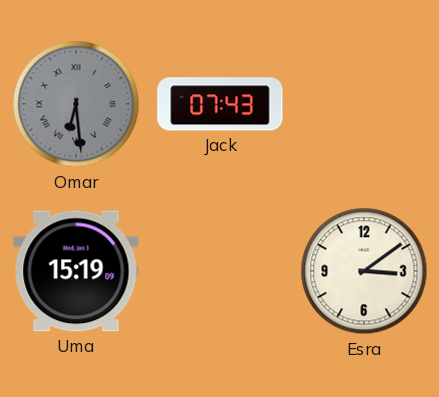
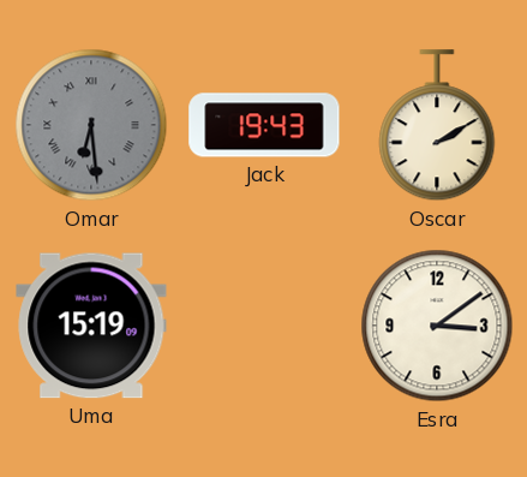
Jack: 07:43 -> 19:43 (264, 125)
Oscar: none -> 2:10 (437, 126)
